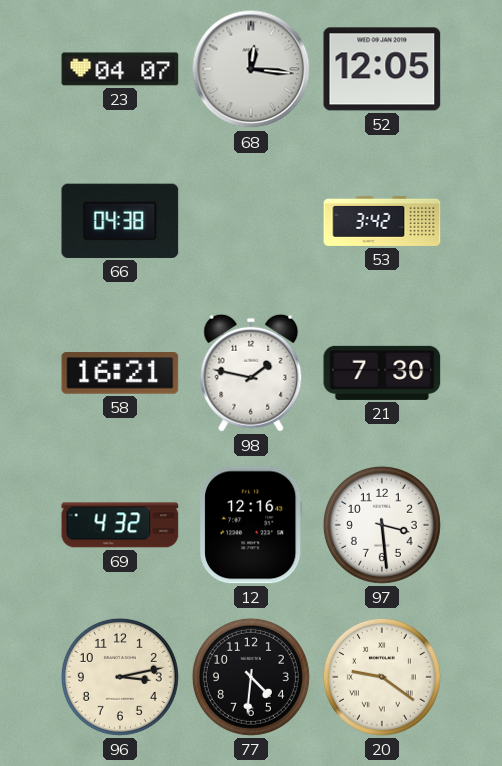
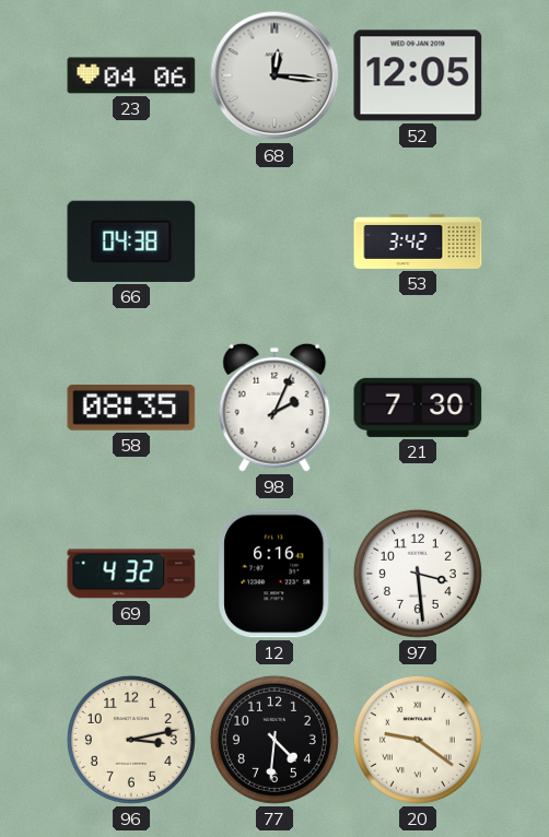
23: 04:07 -> 04:06 (131, 75)
58: 16:21 -> 08:35 (131, 408)
98: 1:47 -> 2:04 (274, 408)
12: 12:16 -> 6:16 (276, 574)
